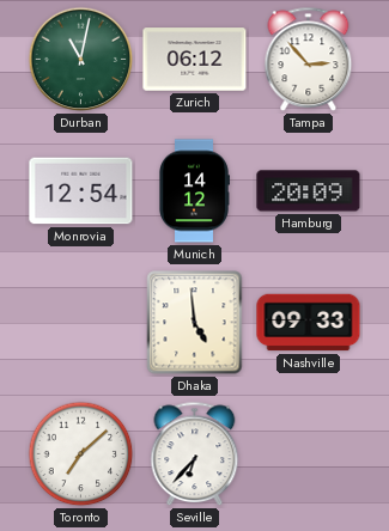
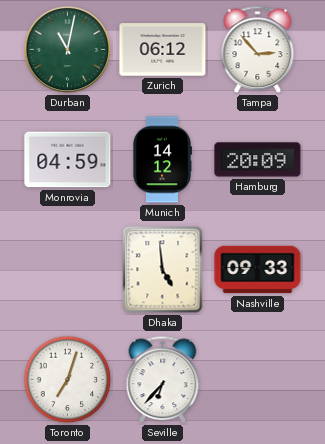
Monrovia: 12:54 -> 04:59 (68, 160)
Toronto: 7:08 -> 7:03 (68, 380)
